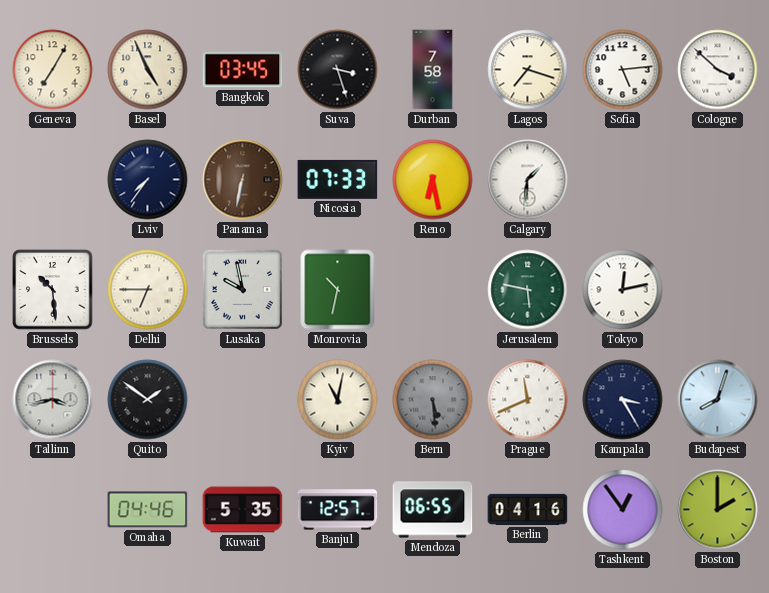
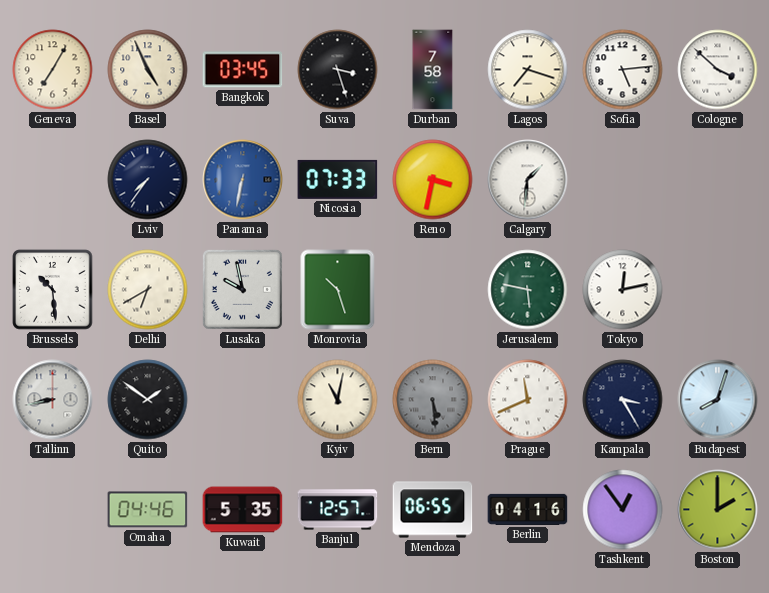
Panama dial: brown -> blue (243, 180)
Reno: 6:28 -> 3:32 (433, 180)
Delhi: 6:45 -> 6:40 (148, 290)
Monrovia: 10:32 -> 10:27 (338, 290)
Tallinn: 3:43 -> 8:43 (53, 400)
